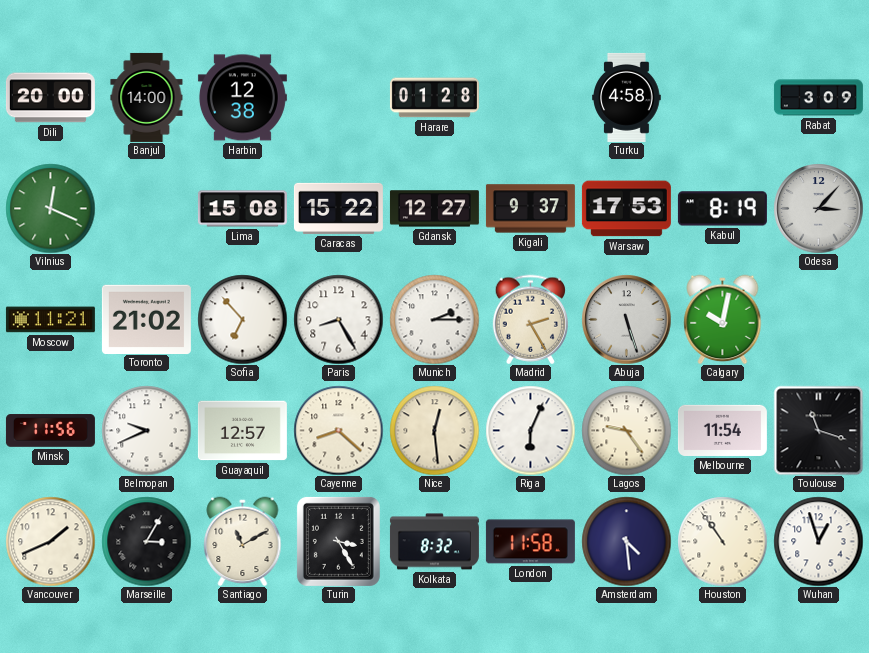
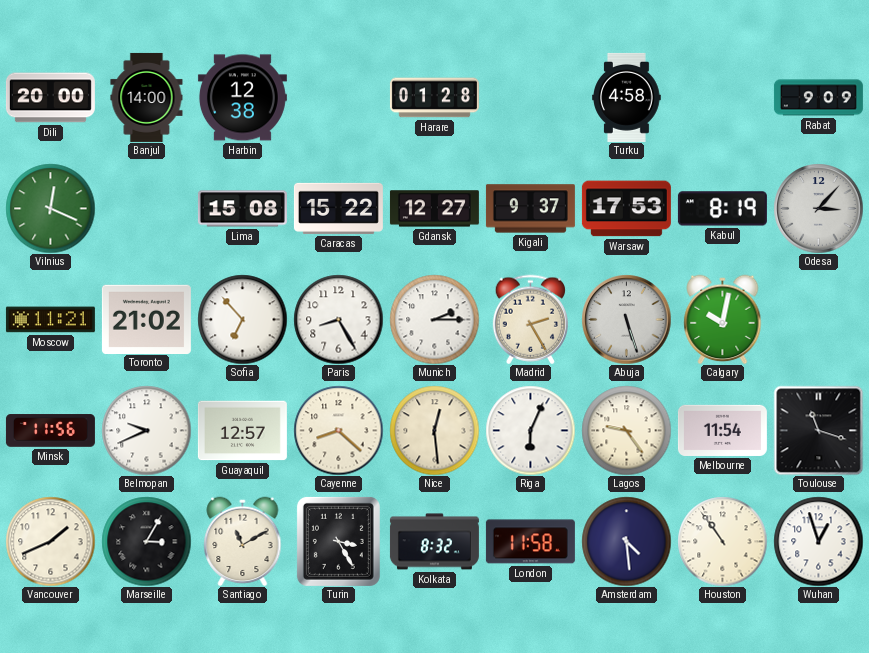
Rabat: 3:09 -> 9:09 (818, 98)
